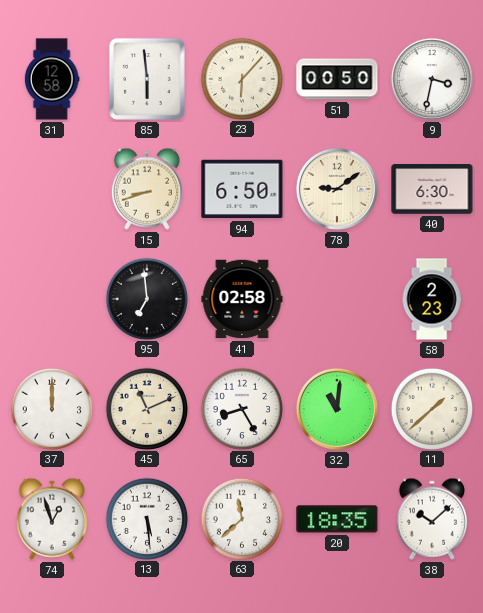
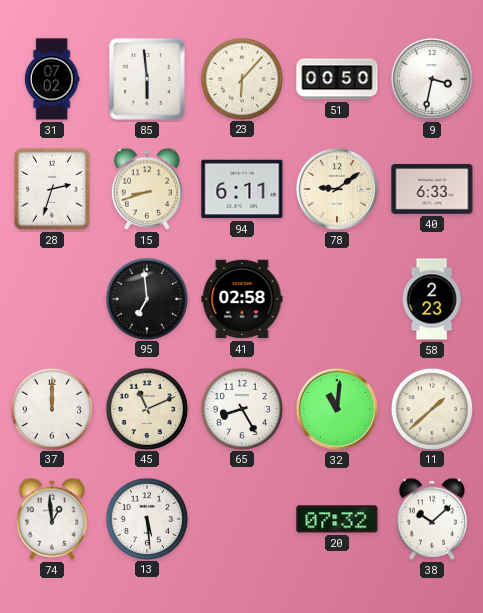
31: 12:58 -> 07:02 (52, 79)
28: none -> 2:33 (52, 189)
94: 6:50 -> 6:11 (242, 189)
40: 6:30 -> 6:33 (432, 189)
74: 12:57 -> 12:59 (51, 519)
63: 11:38 -> none (241, 518)
20: 18:35 -> 07:32 (337, 519)
